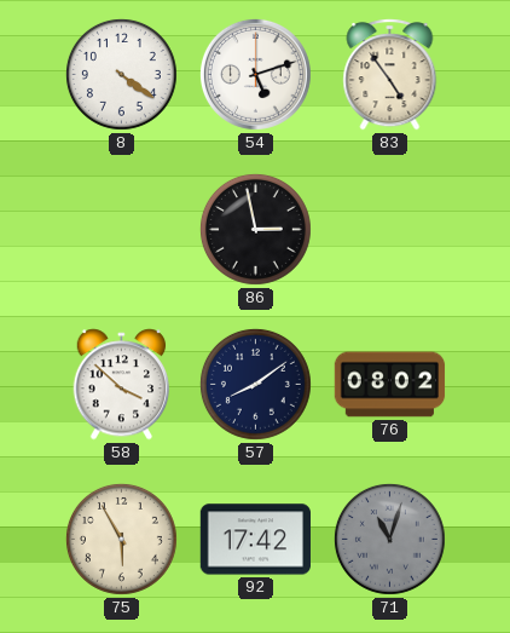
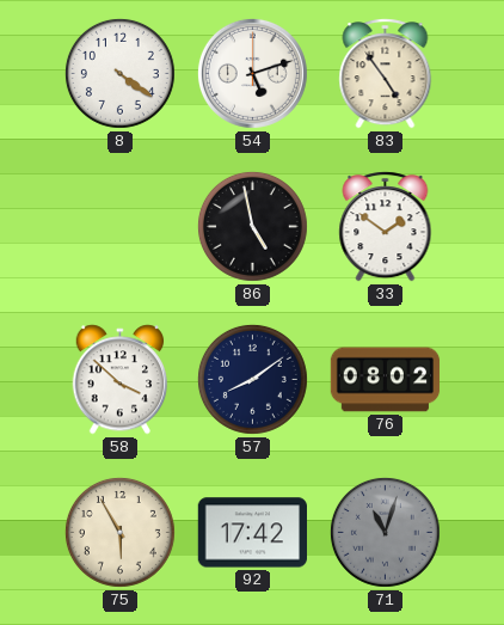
86: 2:58 -> 4:58 (252, 226)
33: none -> 1:51 (386, 227)
